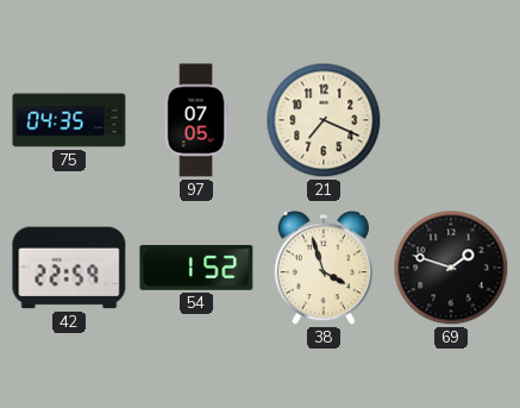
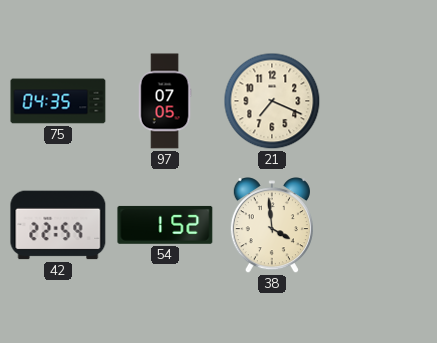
38: 3:57 -> 3:59 (272, 226)
69: 1:48 -> none (451, 268)
